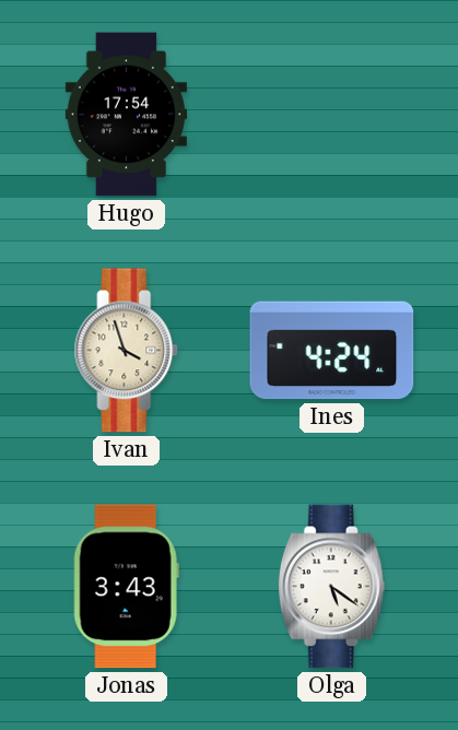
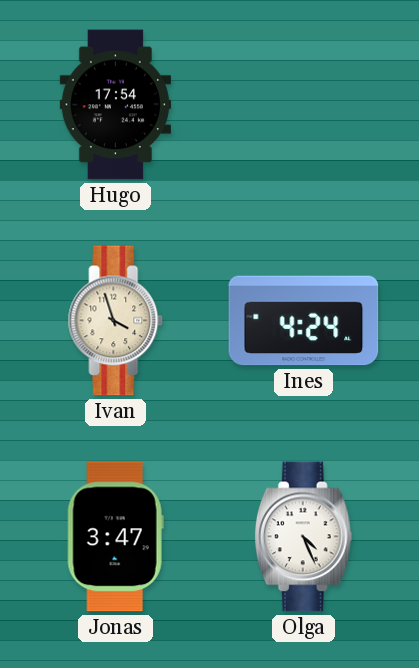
Jonas: 3:43 -> 3:47 (115, 537)
Olga: 5:21 -> 4:26 (303, 537)
